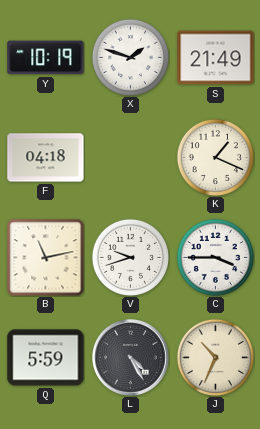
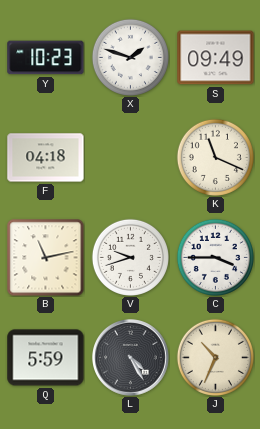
Y: 10:19 -> 10:23 (46, 58)
S: 21:49 -> 09:49 (216, 58)
K: 1:19 -> 11:19 (215, 157)
